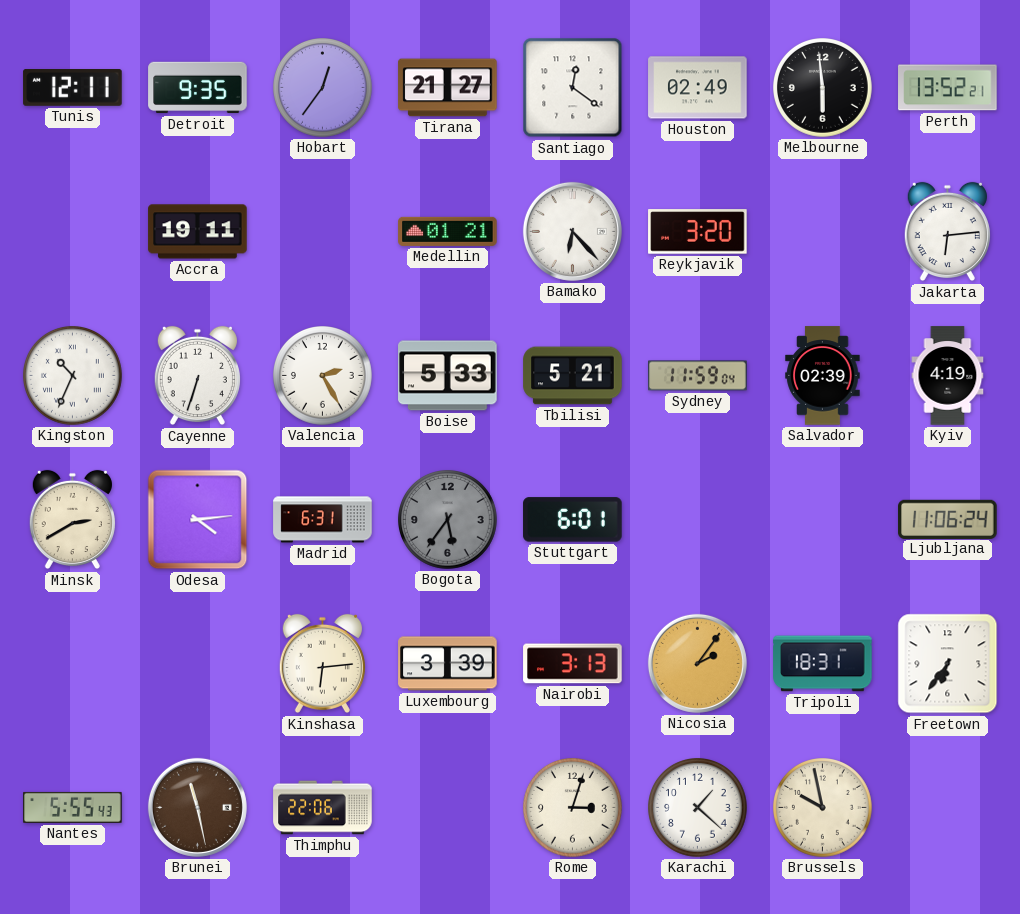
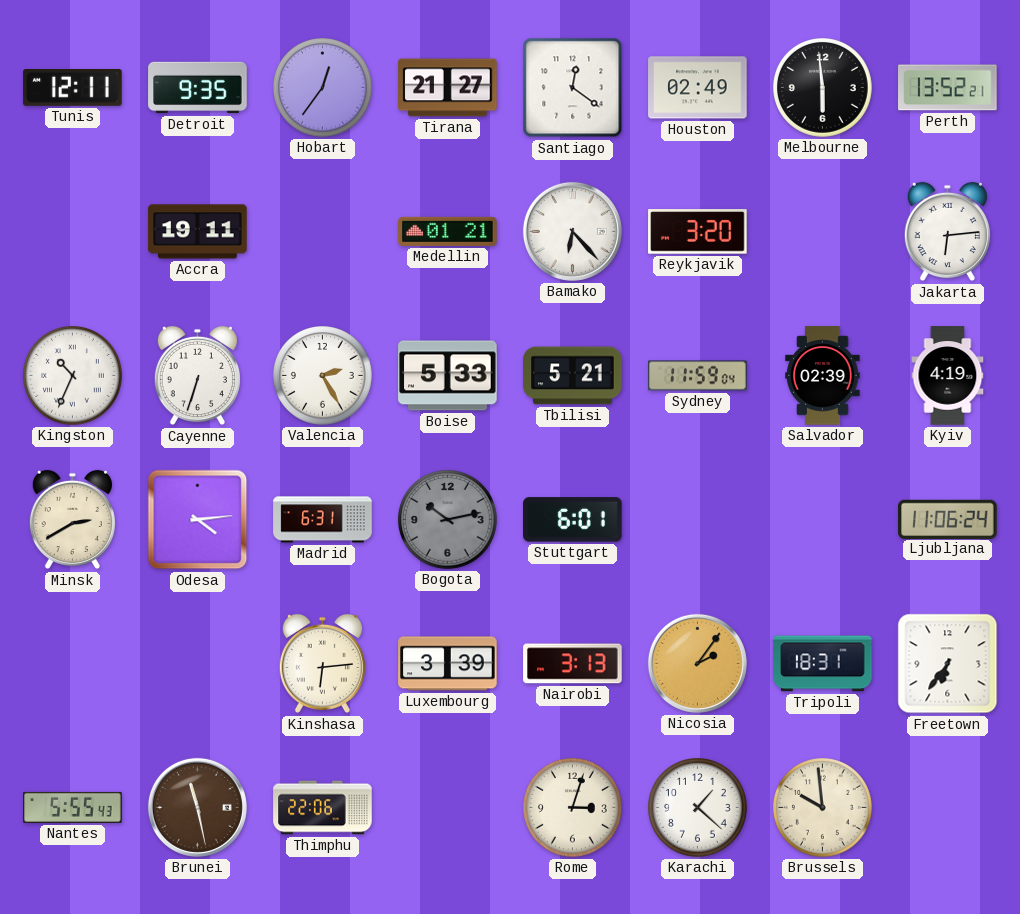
Bogota: 5:36 -> 10:13 (448, 520)
Brussels: 9:58 -> 9:59 (823, 808)
